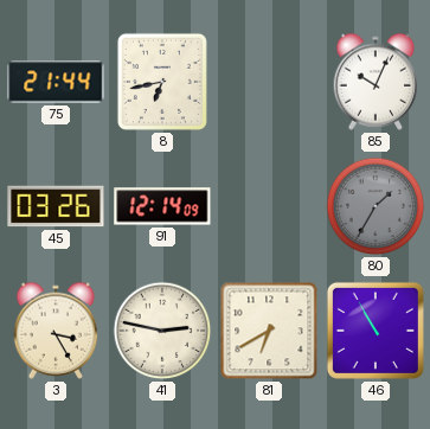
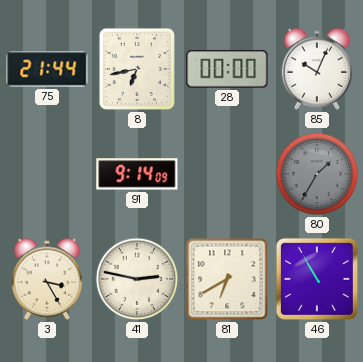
28: none -> 00:00 (227, 69)
45: 03:26 -> none (56, 206)
91: 12:14 -> 9:14 (137, 174)
